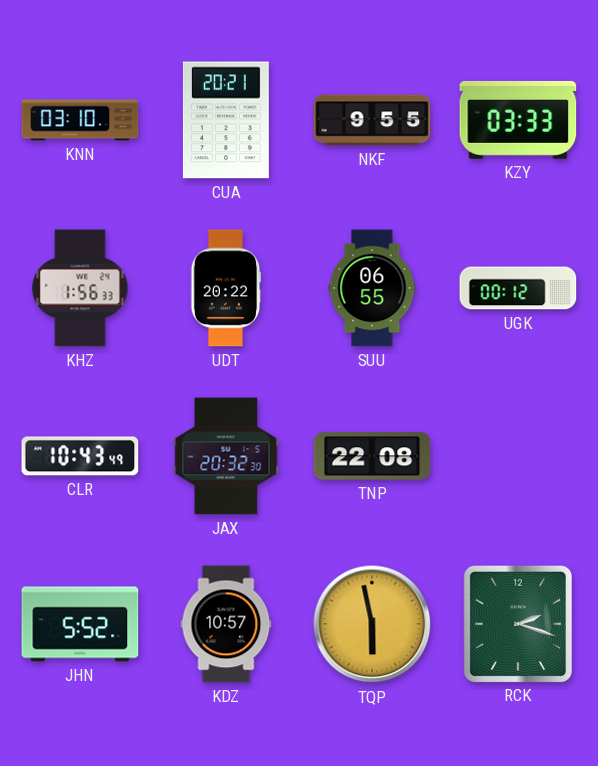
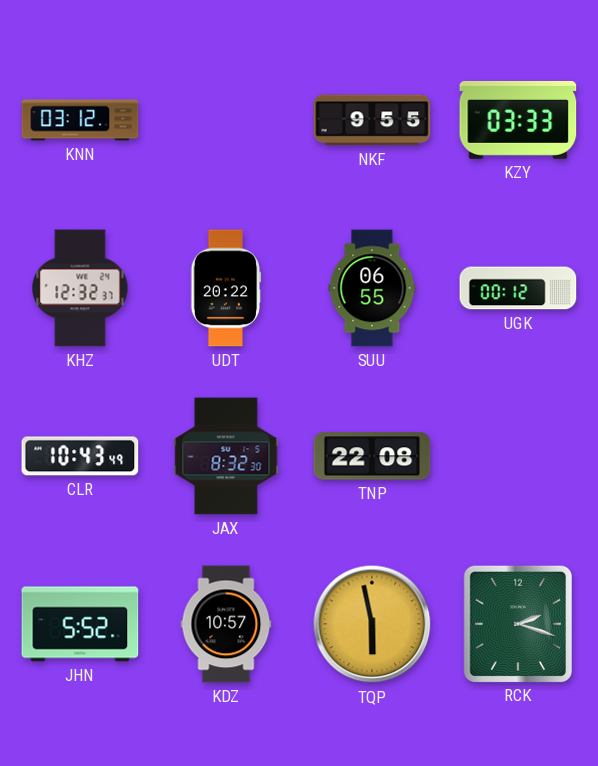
KNN: 03:10 -> 03:12 (80, 120)
CUA: 20:21 -> none (226, 120)
KHZ: 1:56 -> 12:32 (80, 288)
JAX: 20:32 -> 8:32 (226, 456)
